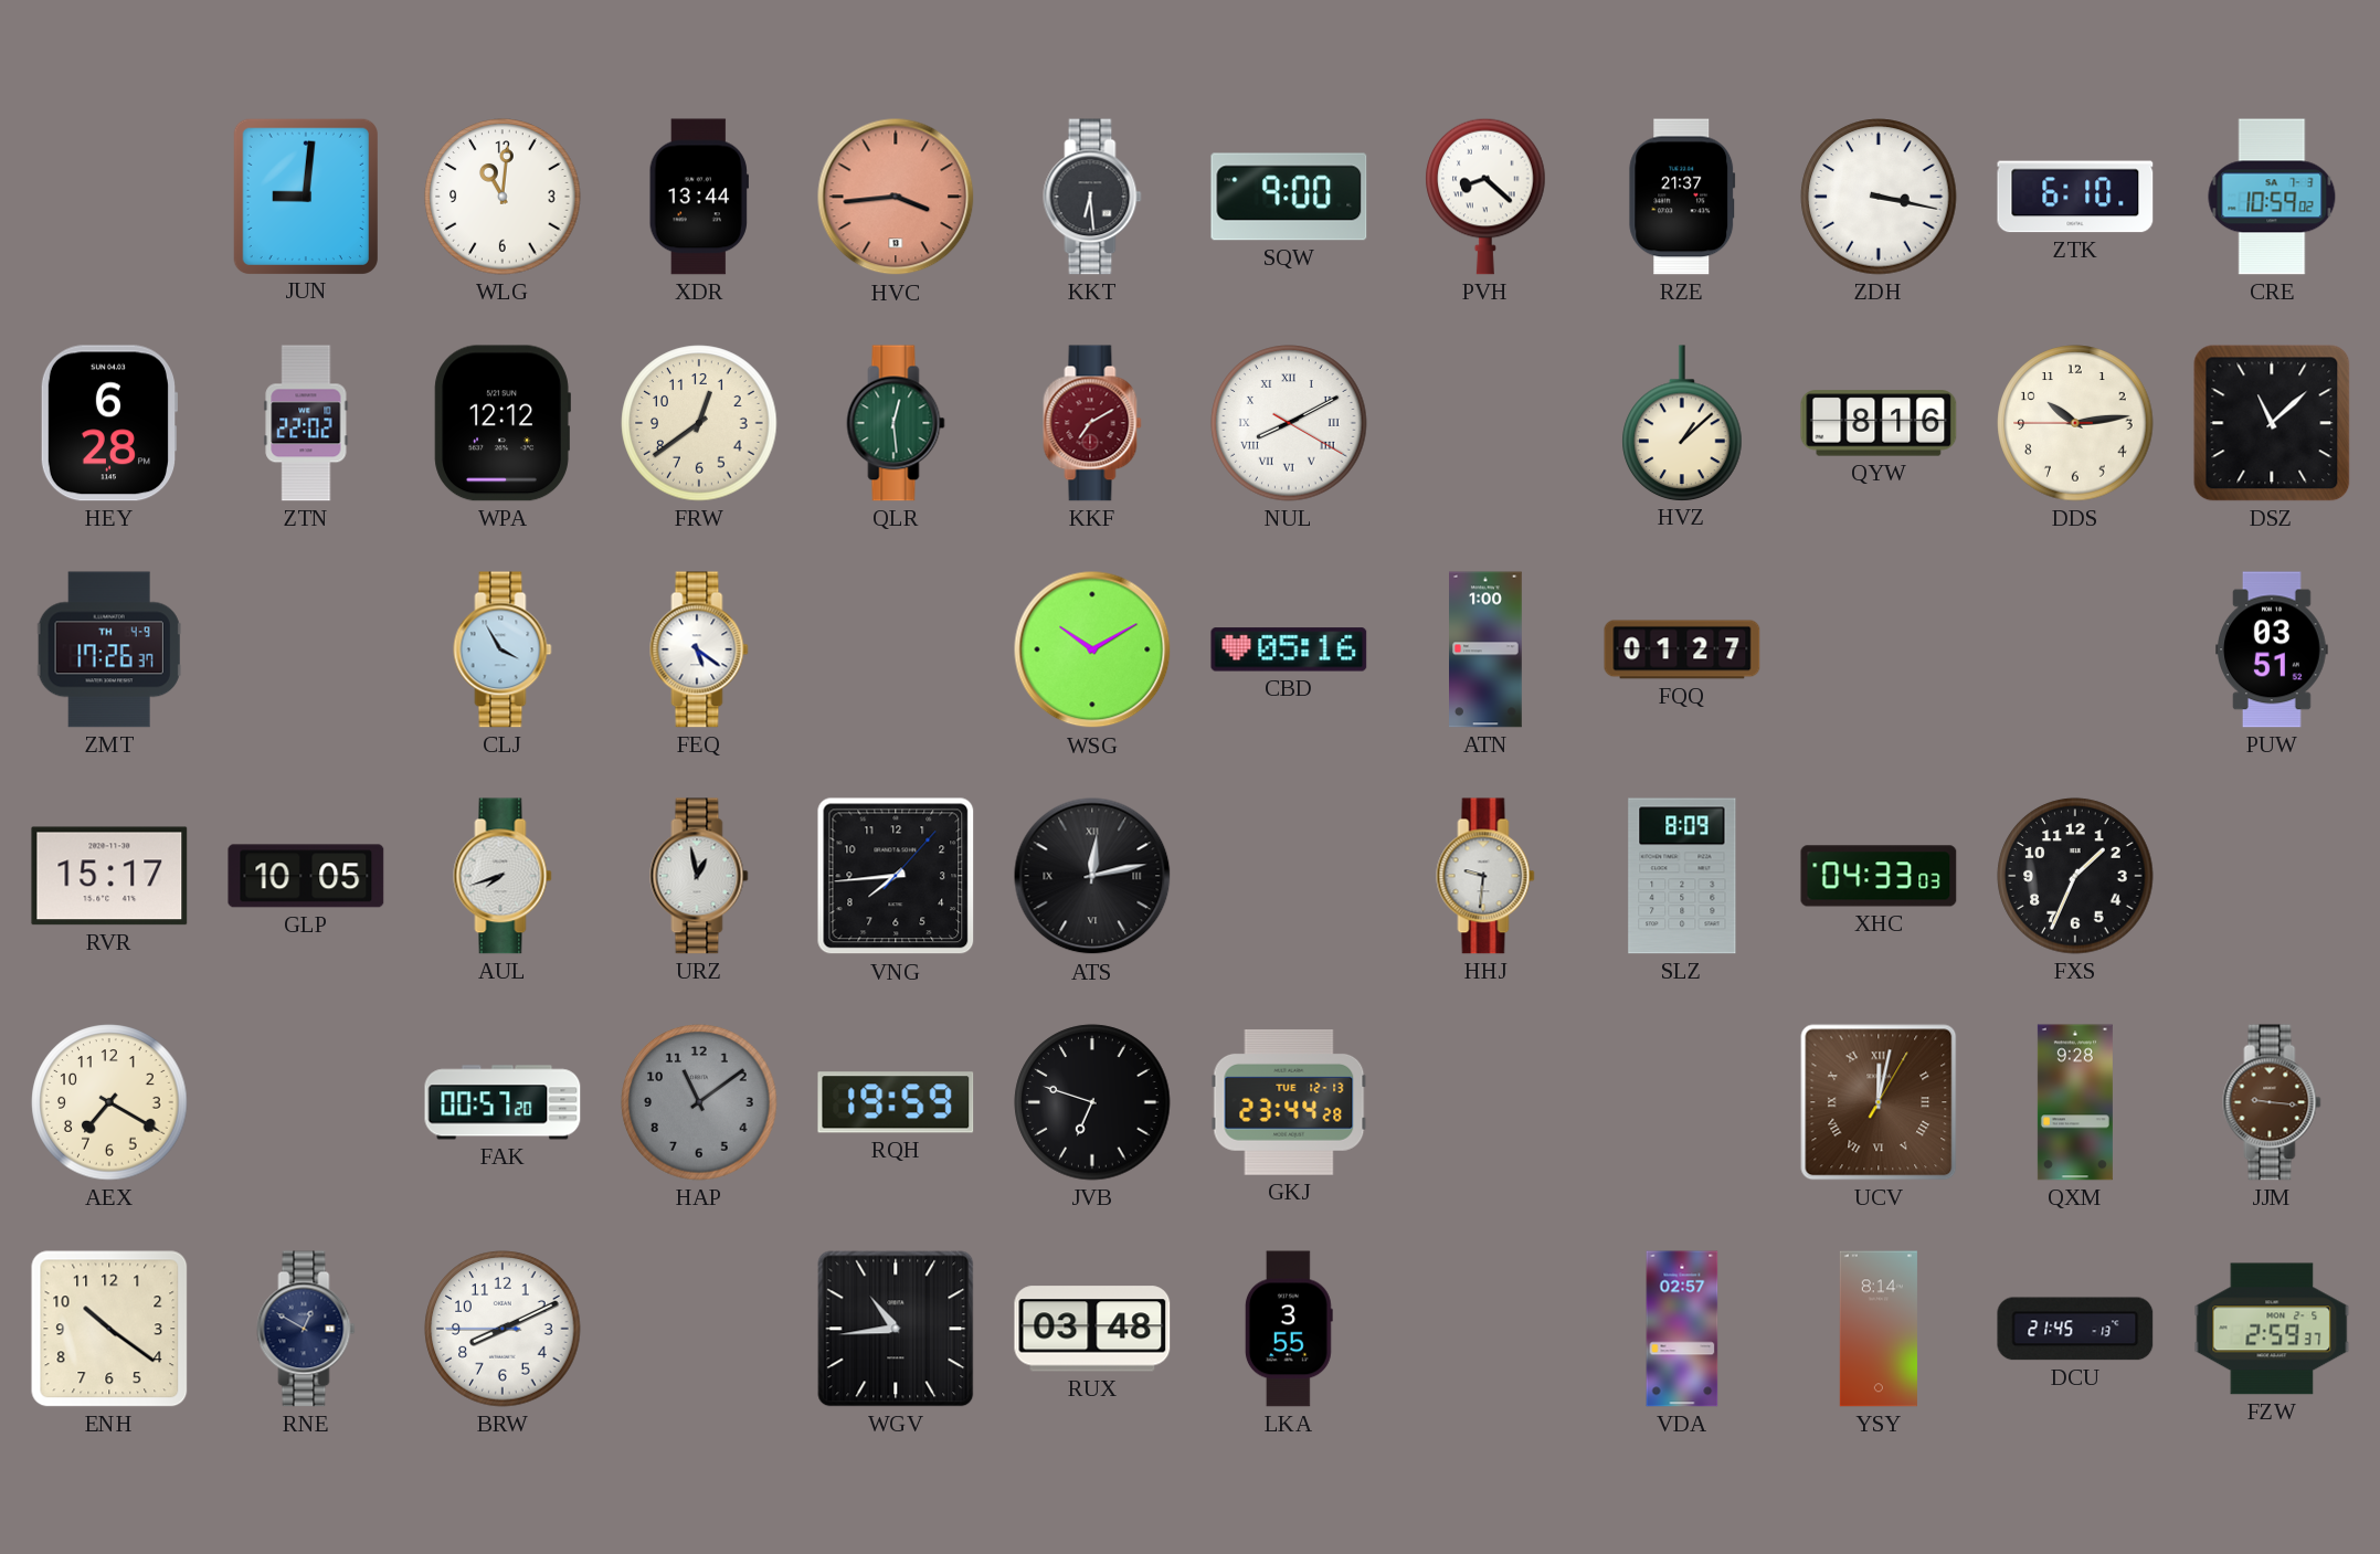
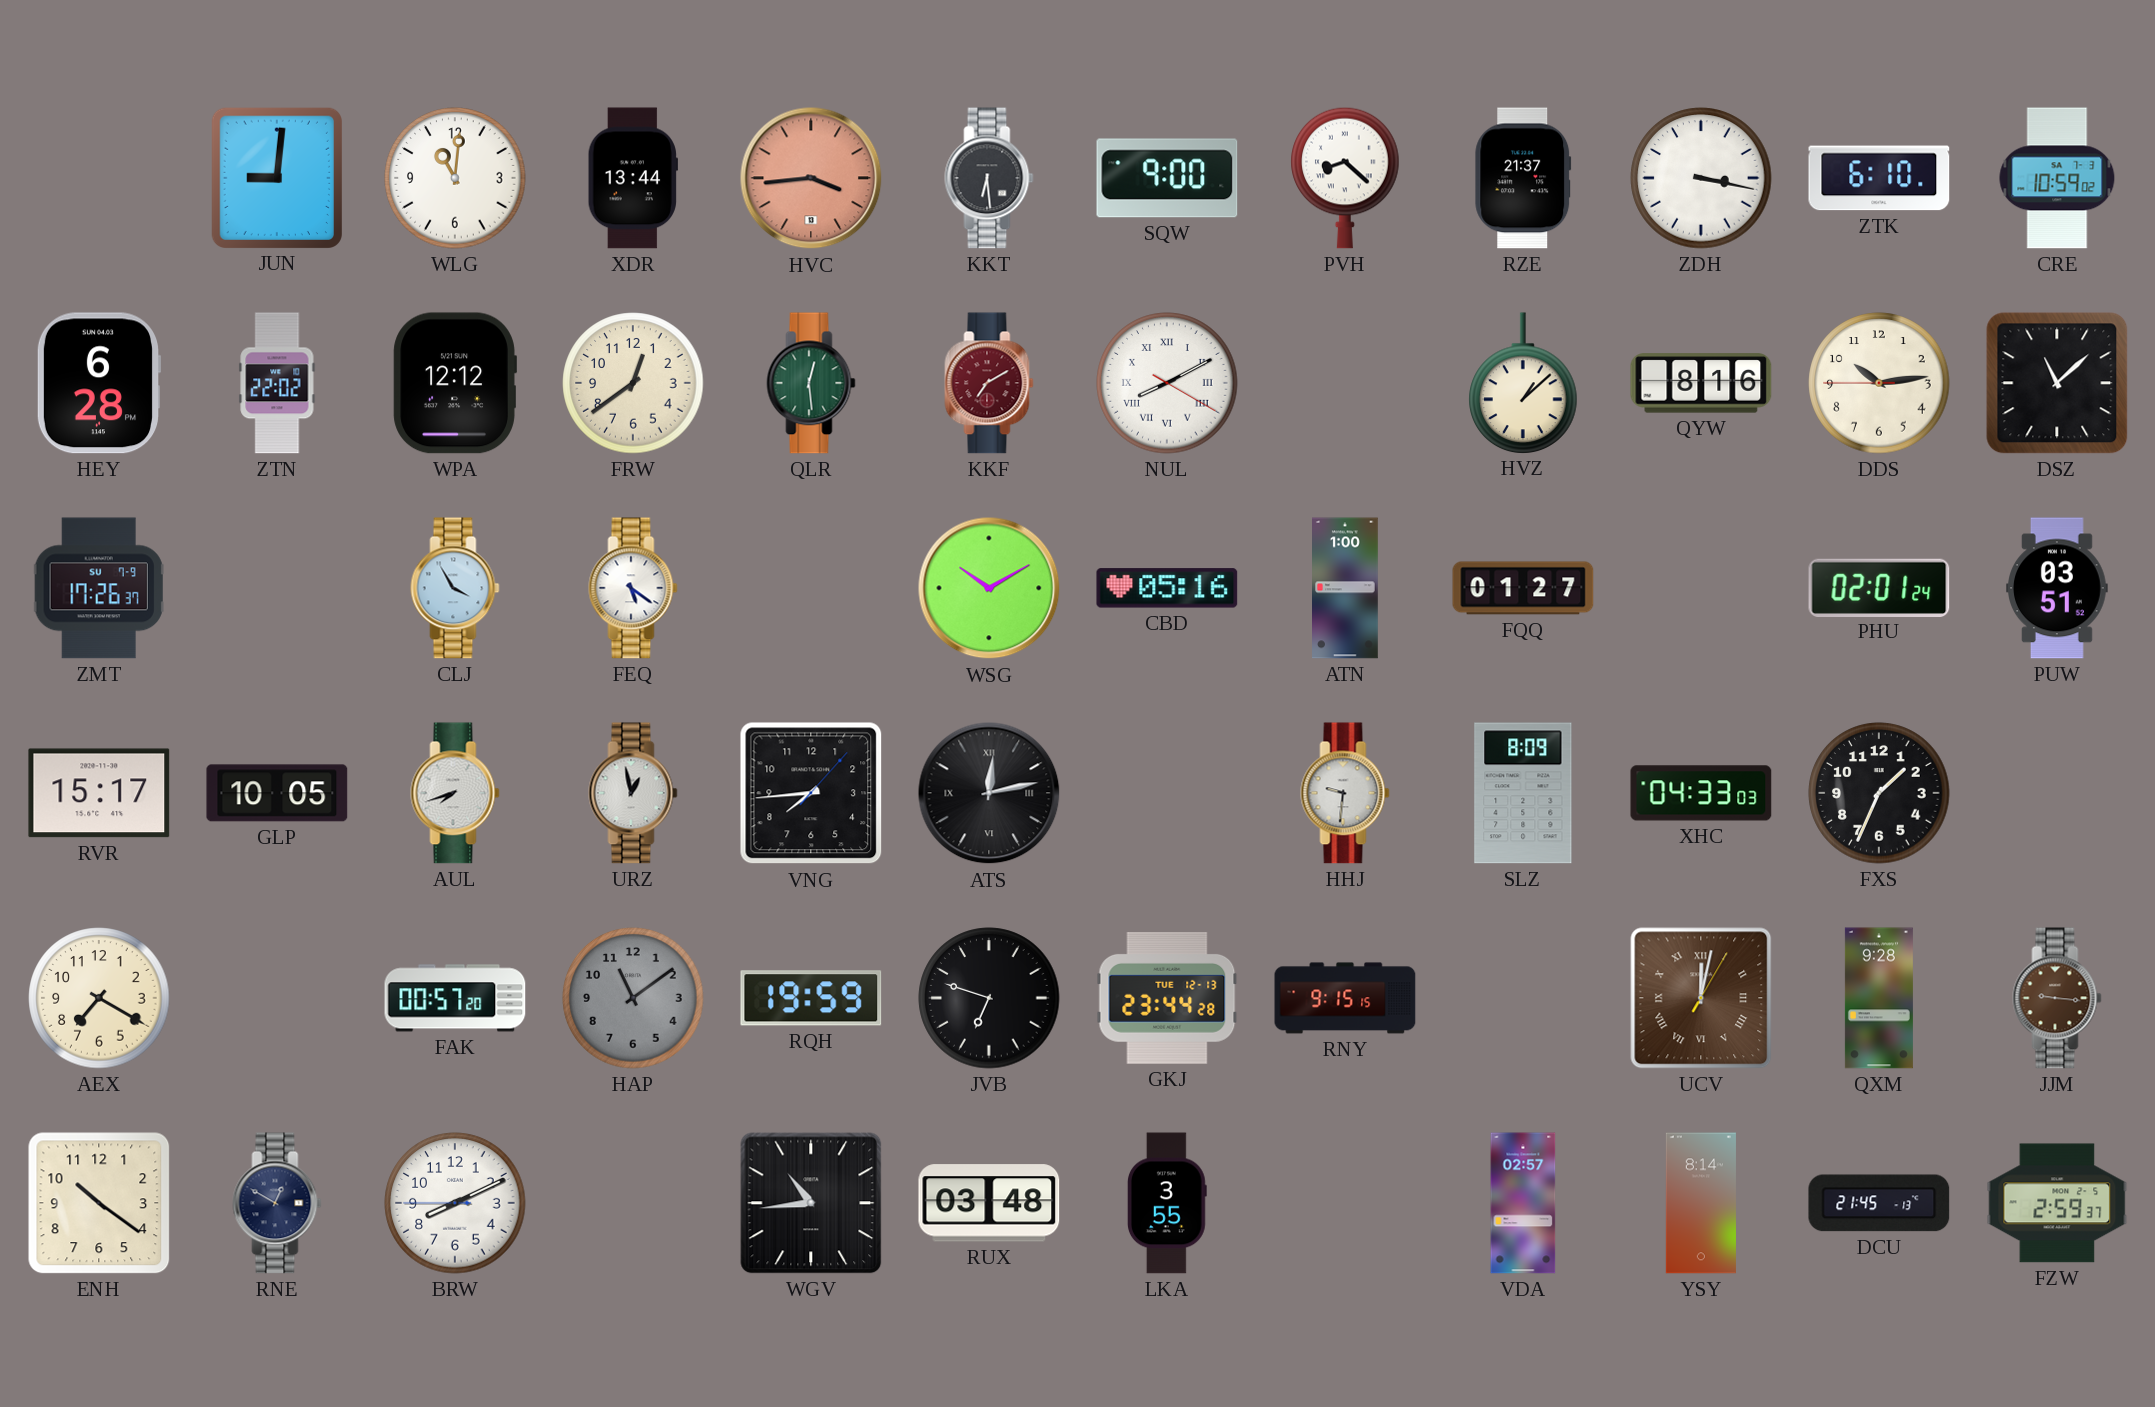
ZMT date: TH 4-9 -> SU 7-9 (99, 588)
PHU: none -> 02:01 (1879, 587)
RNY: none -> 9:15 (1345, 998)
